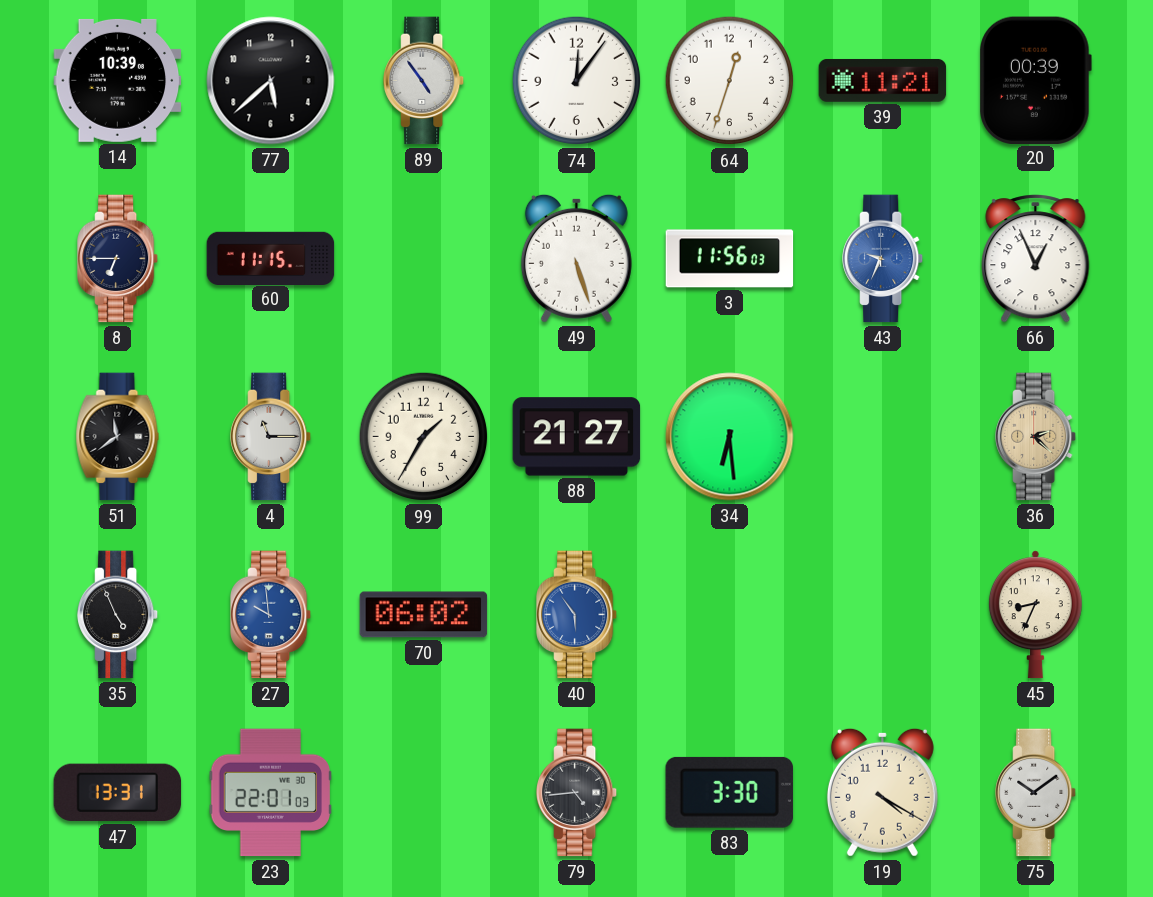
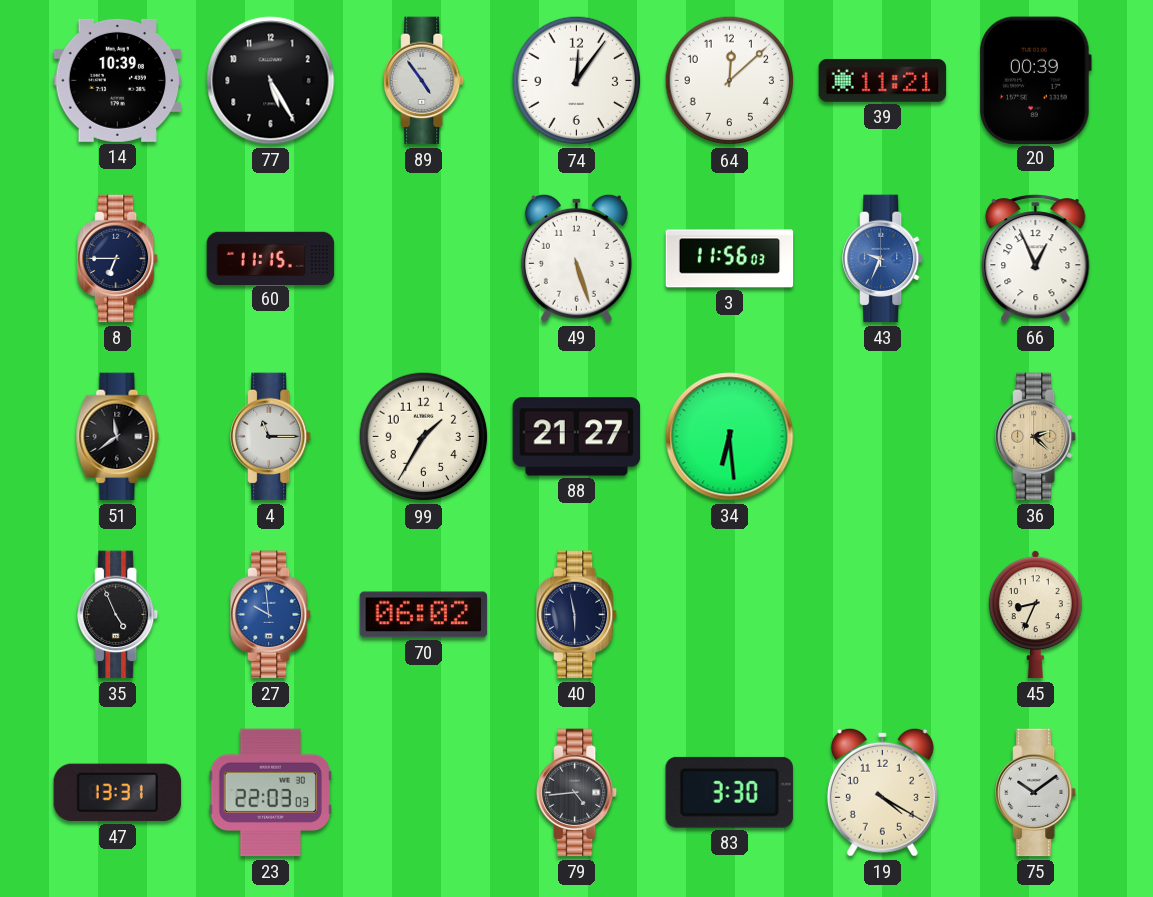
77: 5:38 -> 5:25 (271, 81)
64: 12:33 -> 12:08 (730, 81)
40: 5:54 -> 5:58 (578, 615)
40 dial: blue -> navy (578, 615)
23: 22:01 -> 22:03 (270, 793)
